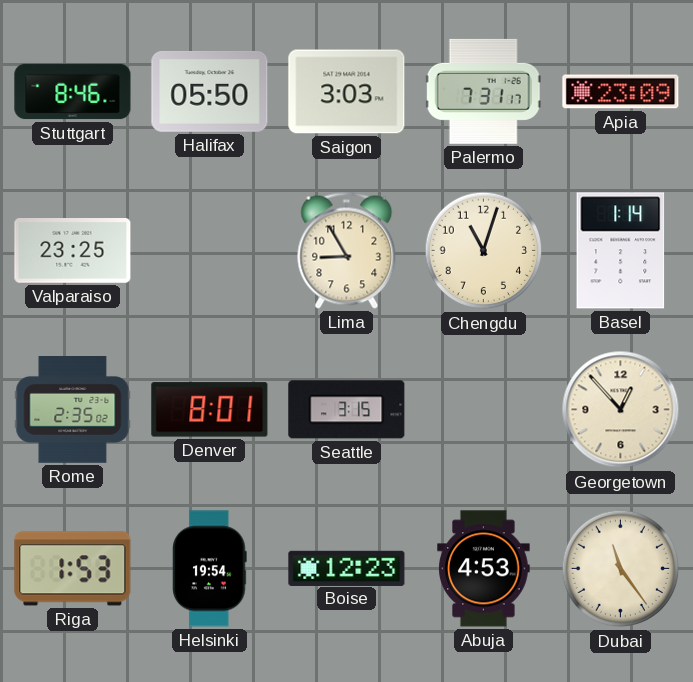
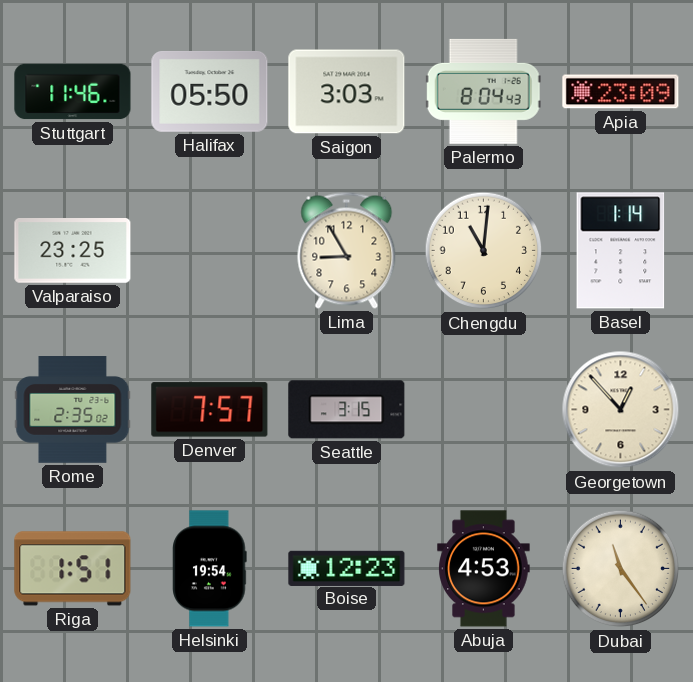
Stuttgart: 8:46 -> 11:46 (73, 92)
Palermo: 7:31 -> 8:04 (483, 91)
Chengdu: 11:03 -> 11:01 (484, 251)
Denver: 8:01 -> 7:57 (210, 410)
Riga: 1:53 -> 1:51 (73, 569)
